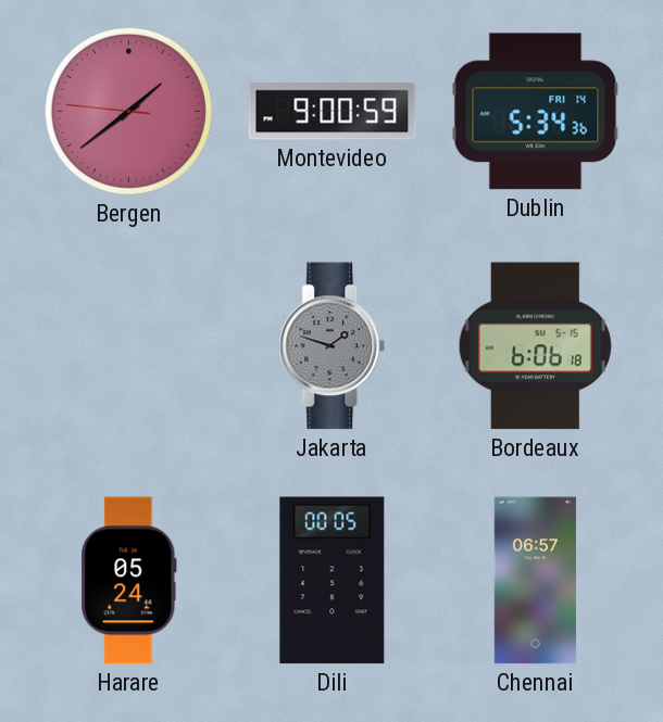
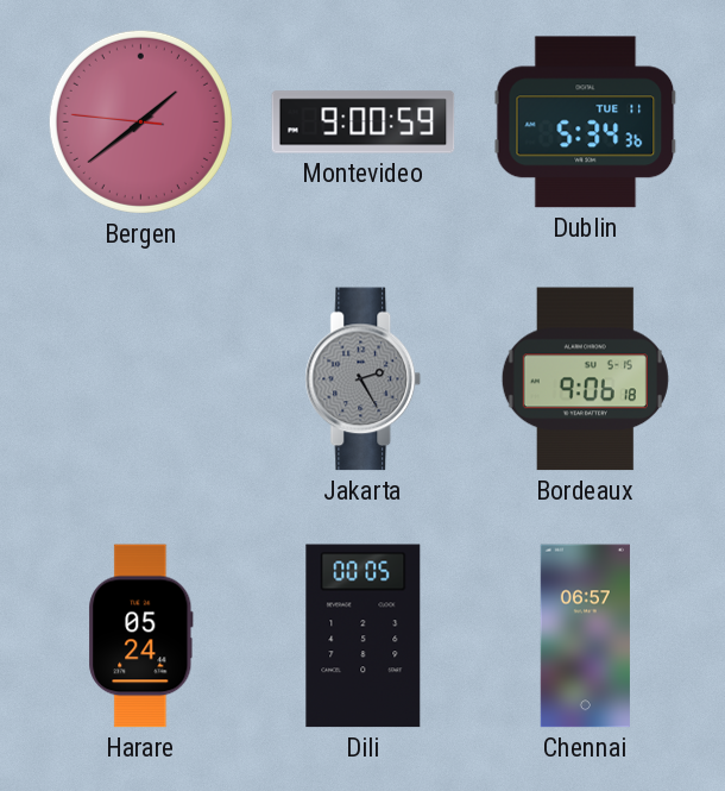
Dublin date: FRI 14 -> TUE 11 (586, 123)
Jakarta: 1:48 -> 2:25 (364, 379)
Bordeaux: 6:06 -> 9:06 (585, 379)
